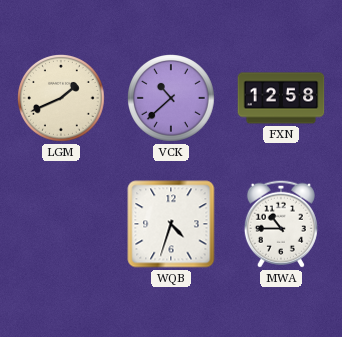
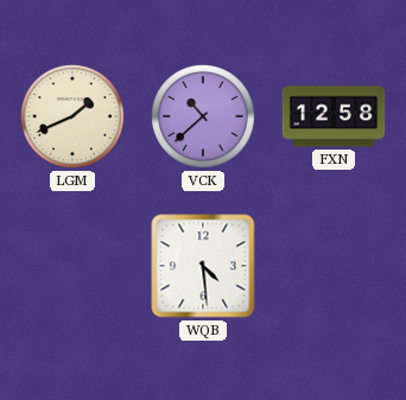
WQB: 4:33 -> 4:29 (203, 266)
MWA: 10:45 -> none (281, 224)
